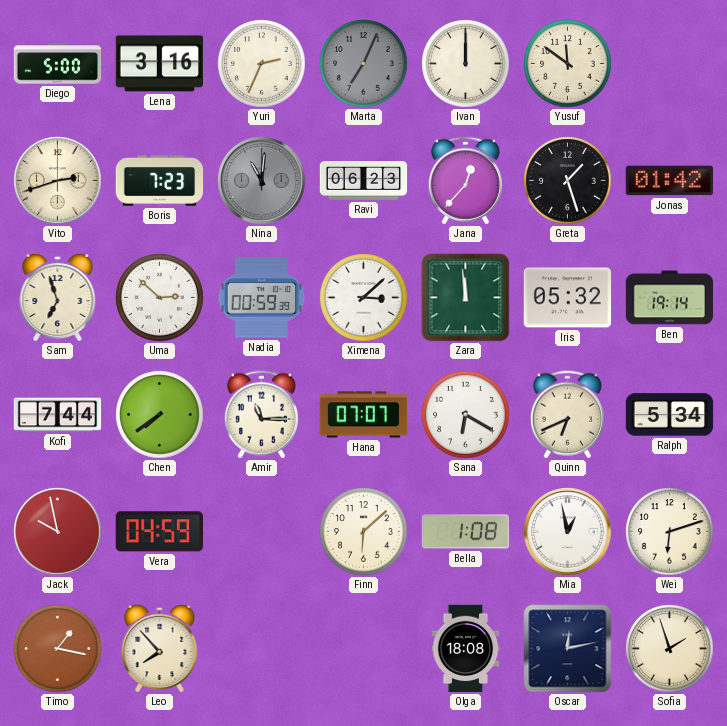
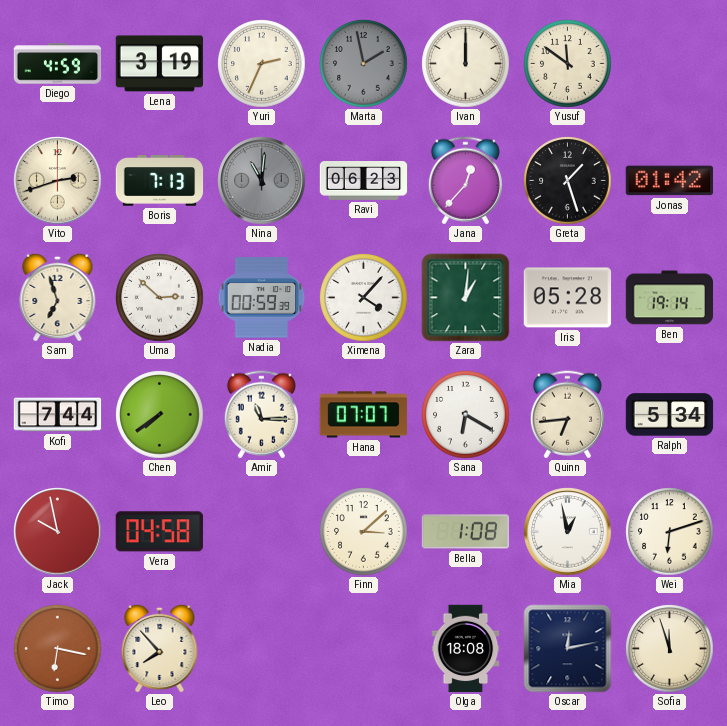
Diego: 5:00 -> 4:59 (58, 64)
Lena: 3:16 -> 3:19 (160, 64)
Marta: 7:04 -> 1:58 (364, 64)
Boris: 7:23 -> 7:13 (160, 181)
Ximena: 3:08 -> 4:07 (364, 298)
Zara: 11:59 -> 1:01 (466, 298)
Iris: 05:32 -> 05:28 (568, 298)
Quinn: 6:41 -> 6:44 (567, 415)
Vera: 04:59 -> 04:58 (159, 532)
Finn: 6:08 -> 3:08 (364, 532)
Timo: 1:17 -> 6:17 (58, 649)
Sofia: 1:57 -> 11:57 (670, 649)
